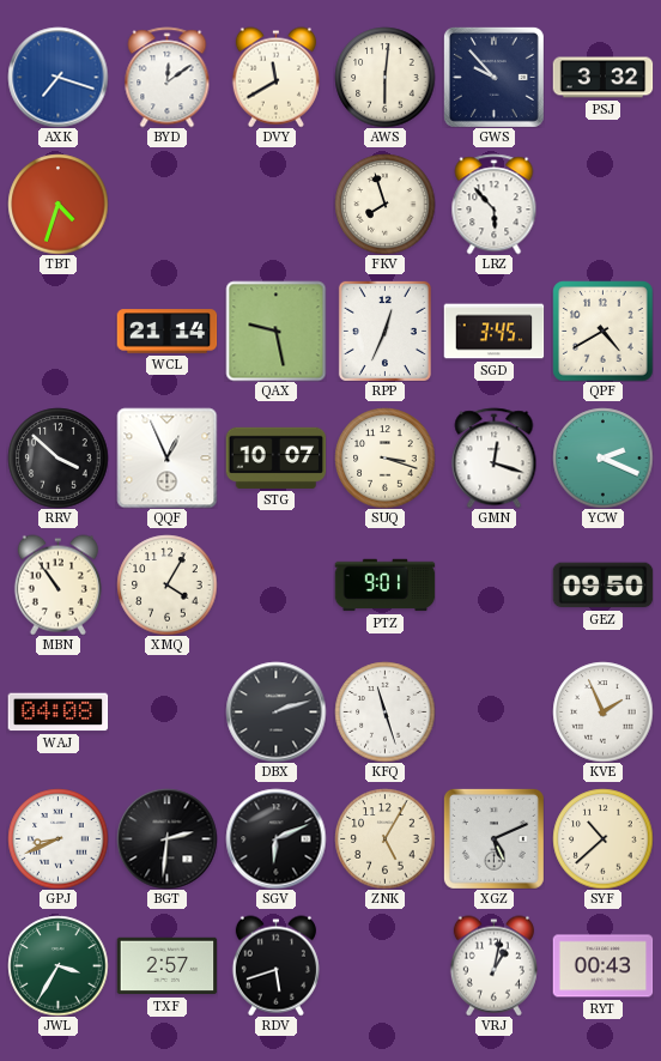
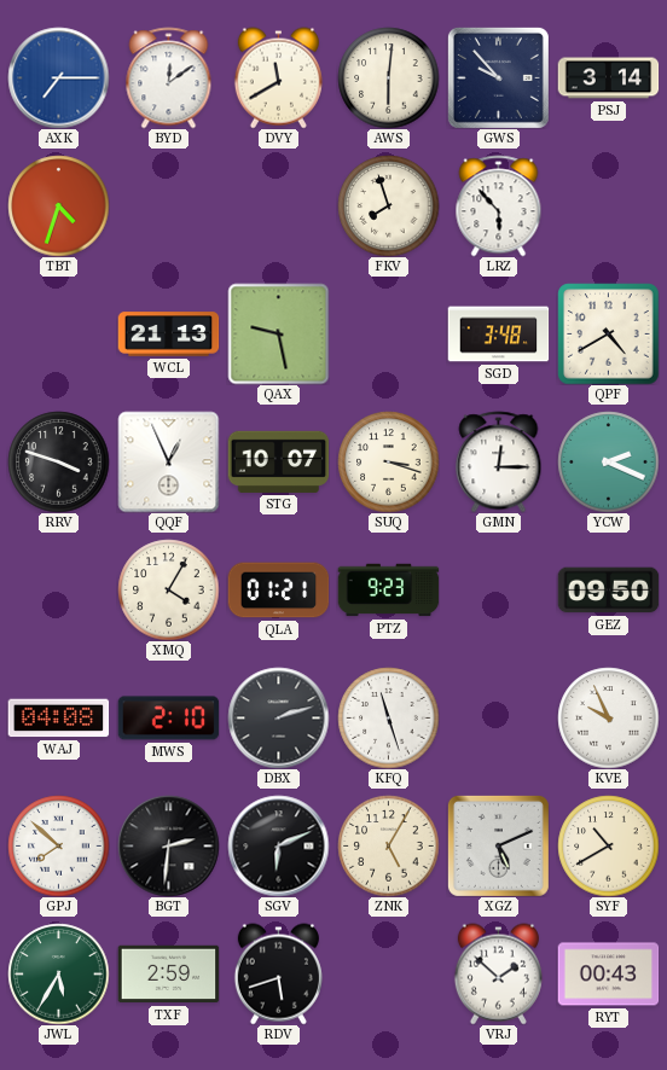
AXK: 7:18 -> 7:15 (58, 77)
PSJ: 3:32 -> 3:14 (608, 78)
WCL: 21:14 -> 21:13 (168, 335)
RPP: 12:34 -> none (384, 331)
SGD: 3:45 -> 3:48 (498, 335)
RRV: 3:52 -> 3:48 (58, 461)
GMN: 12:18 -> 12:15 (499, 461)
MBN: 10:54 -> none (57, 584)
QLA: none -> 01:21 (278, 591)
PTZ: 9:01 -> 9:23 (388, 591)
MWS: none -> 2:10 (168, 719)
KVE: 1:56 -> 9:56 (608, 717)
GPJ: 8:41 -> 7:52 (58, 845)
SYF: 10:38 -> 10:40 (608, 845)
JWL: 3:35 -> 5:35 (58, 973)
TXF: 2:57 -> 2:59 (168, 975)
VRJ: 1:02 -> 1:52 (498, 973)
